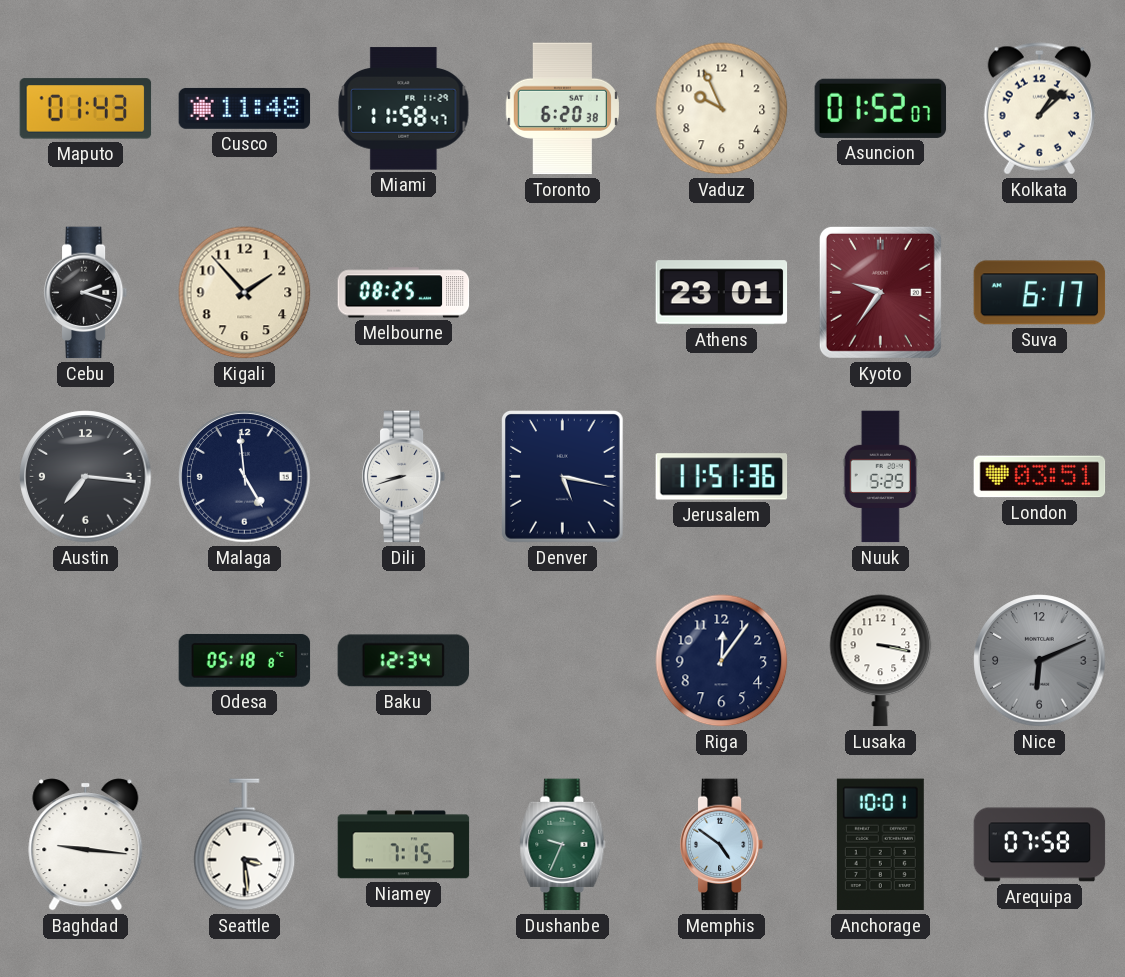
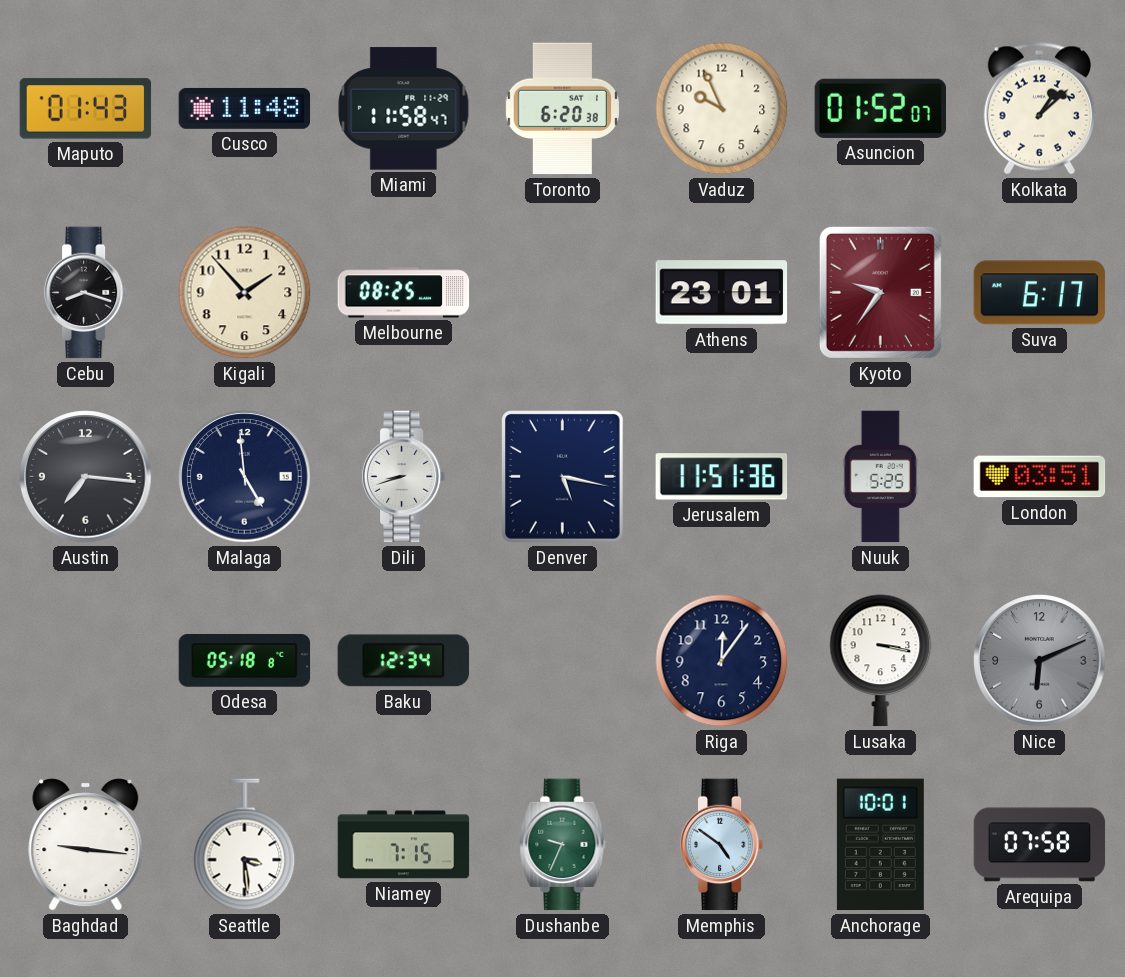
Cebu: 2:18 -> 8:18 (86, 293)
